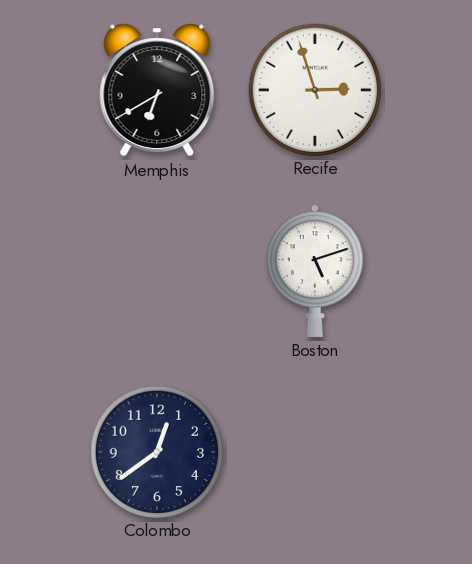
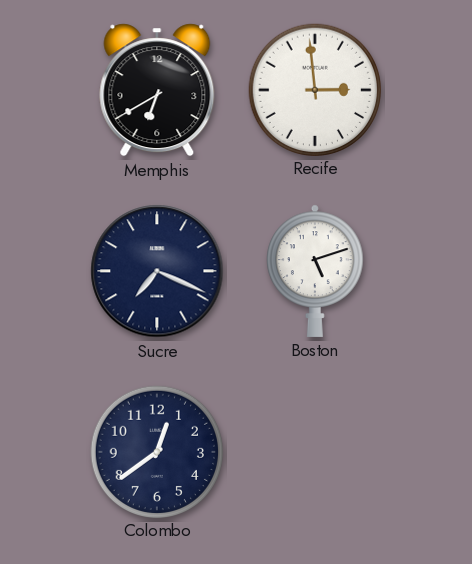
Recife: 2:57 -> 2:59 (314, 89)
Sucre: none -> 7:19 (157, 271)
